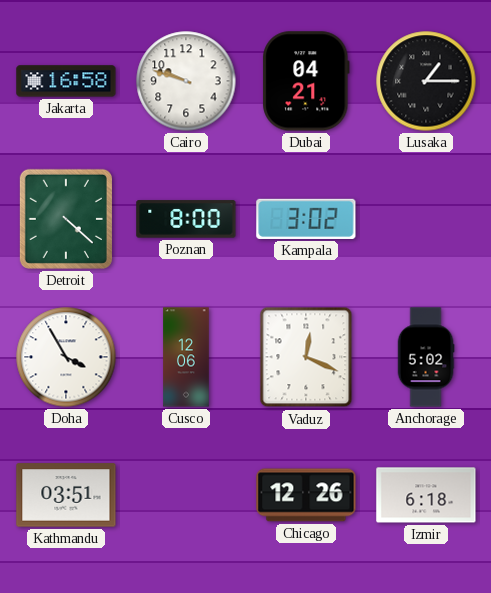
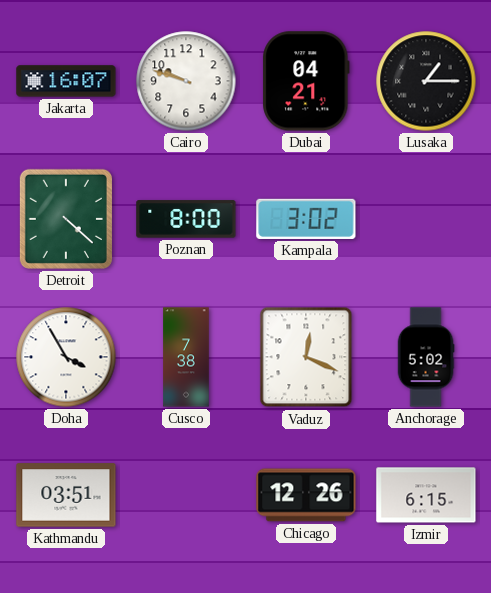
Jakarta: 16:58 -> 16:07 (66, 81)
Cusco: 12:06 -> 7:38 (186, 357)
Izmir: 6:18 -> 6:15 (426, 495)
